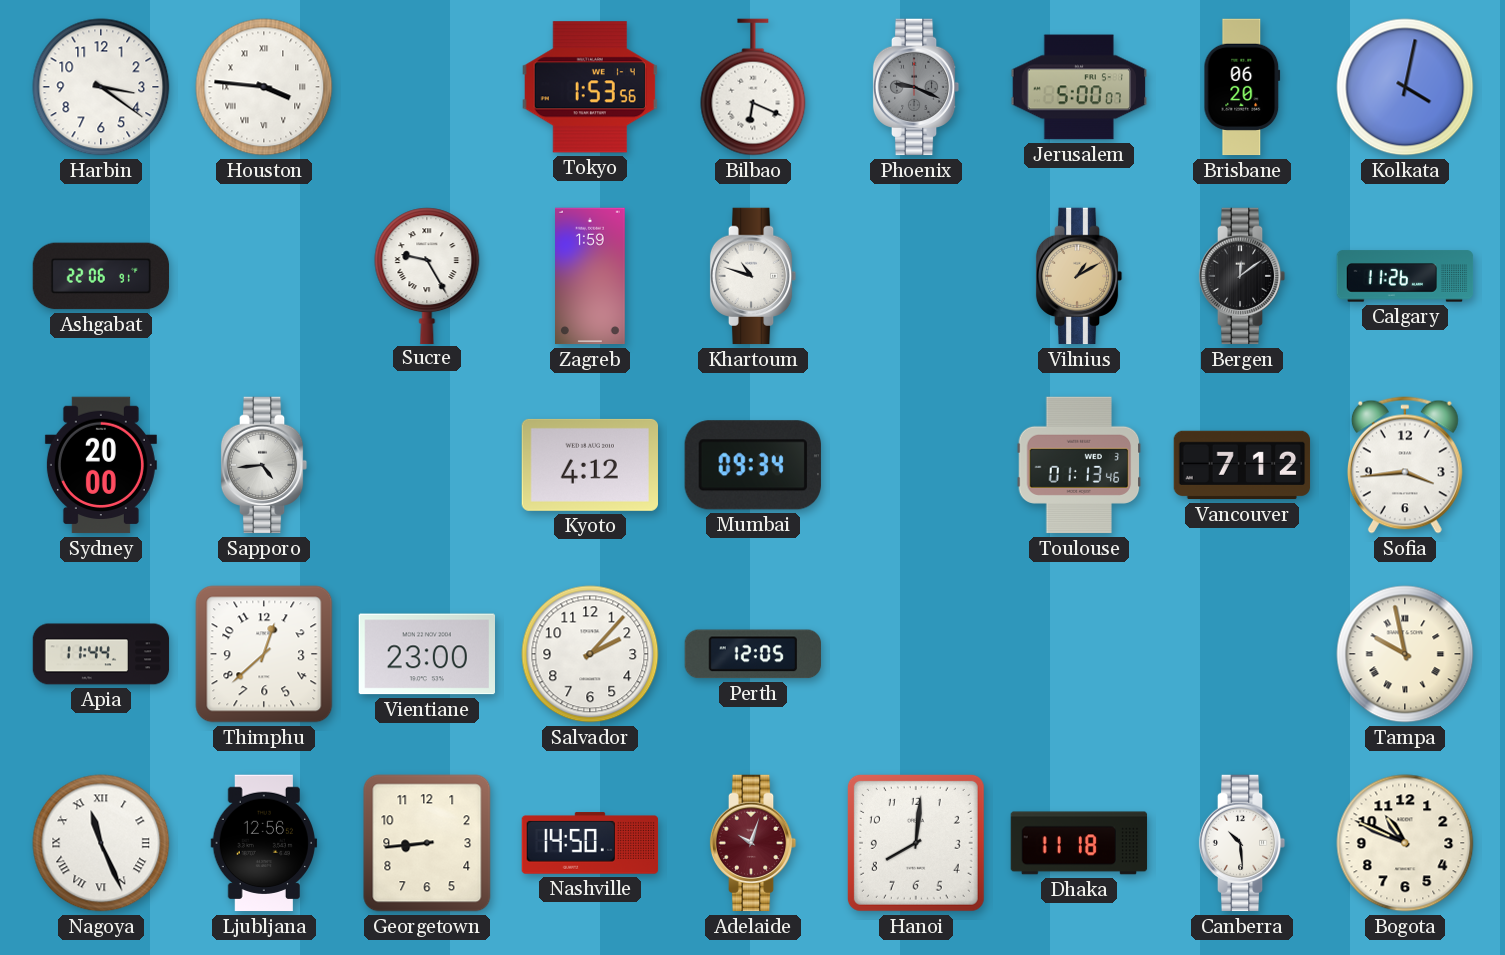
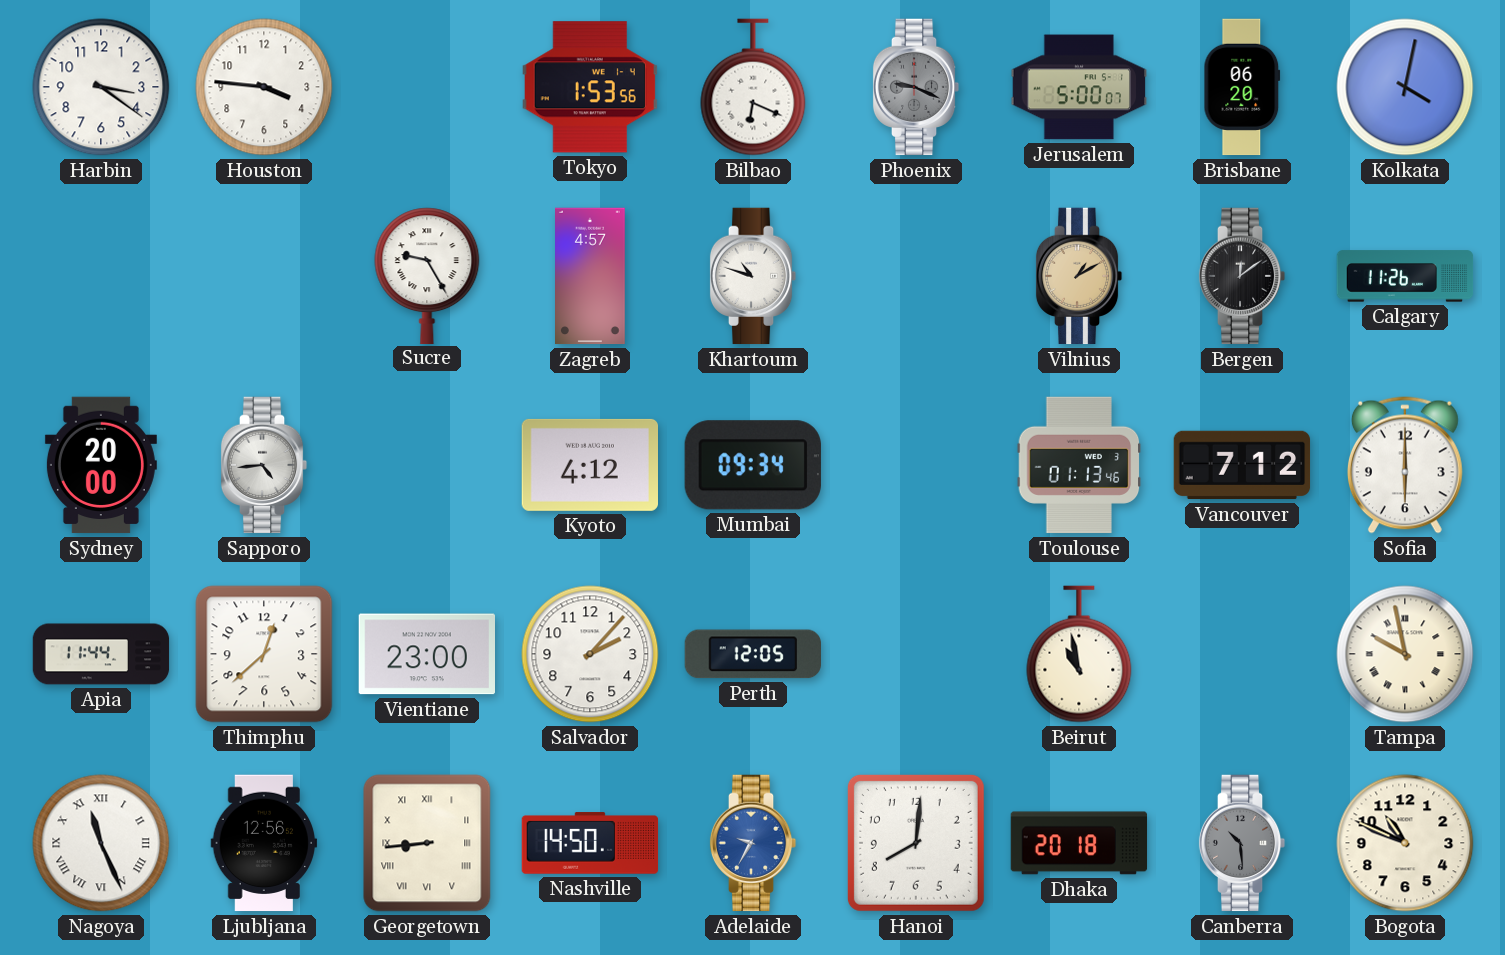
Houston numerals: Roman -> Arabic (264, 87)
Ashgabat: 22:06 -> none (101, 276)
Zagreb: 1:59 -> 4:57 (591, 276)
Sofia: 3:44 -> 6:00 (1405, 465)
Beirut: none -> 10:58 (1079, 654)
Georgetown numerals: Arabic -> Roman (427, 843)
Adelaide: 10:03 -> 9:35 (753, 843)
Adelaide dial: burgundy -> blue (753, 843)
Dhaka: 11:18 -> 20:18 (1079, 843)
Canberra dial: white -> grey (1242, 843)
